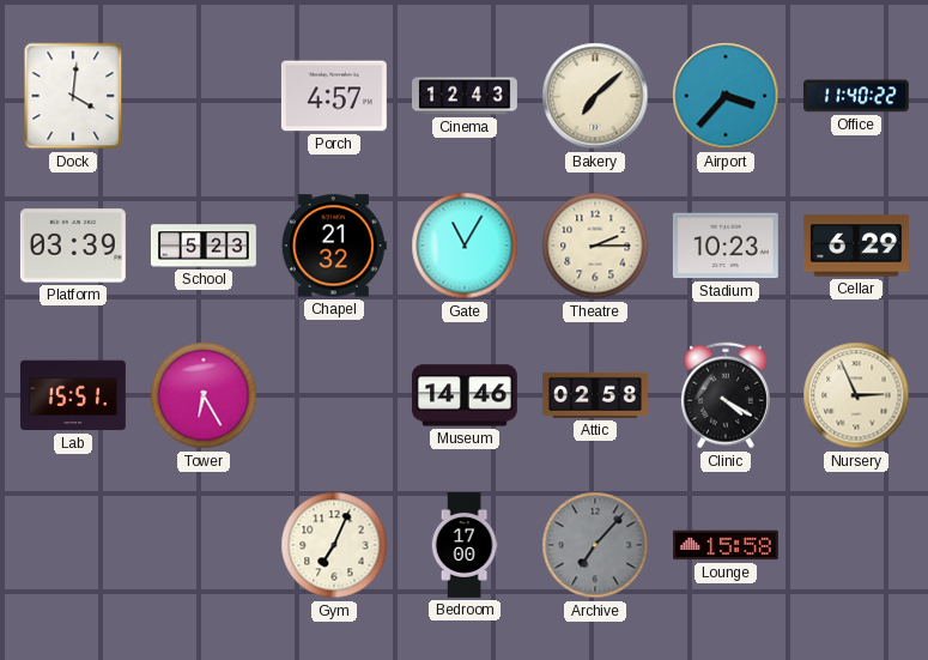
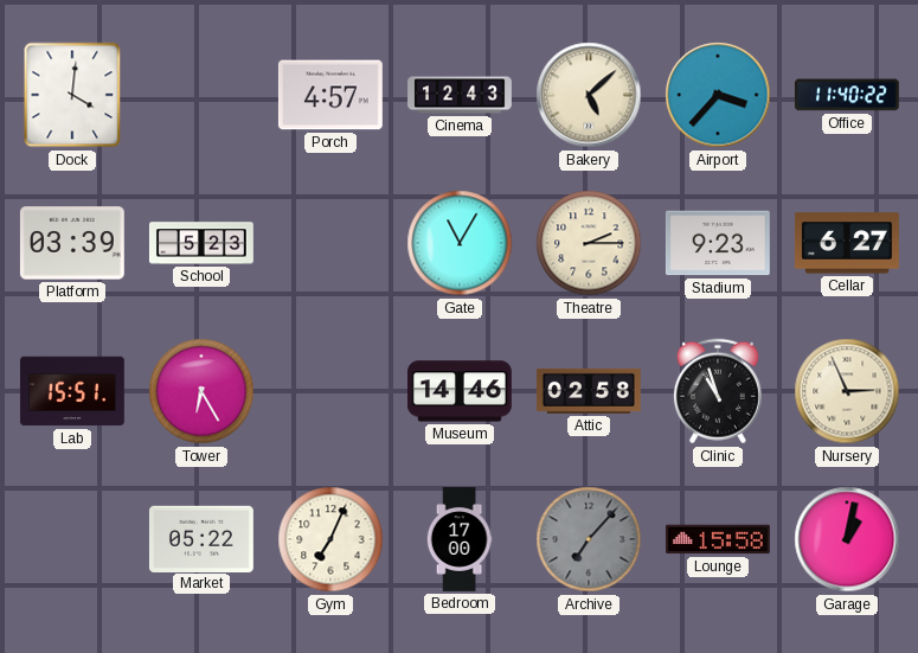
Bakery: 7:08 -> 5:08 (589, 95)
Chapel: 21:32 -> none (334, 246)
Stadium: 10:23 -> 9:23 (718, 243)
Cellar: 6:29 -> 6:27 (847, 243)
Clinic: 4:20 -> 10:57 (718, 391)
Market: none -> 05:22 (201, 538)
Garage: none -> 1:02 (847, 539)
